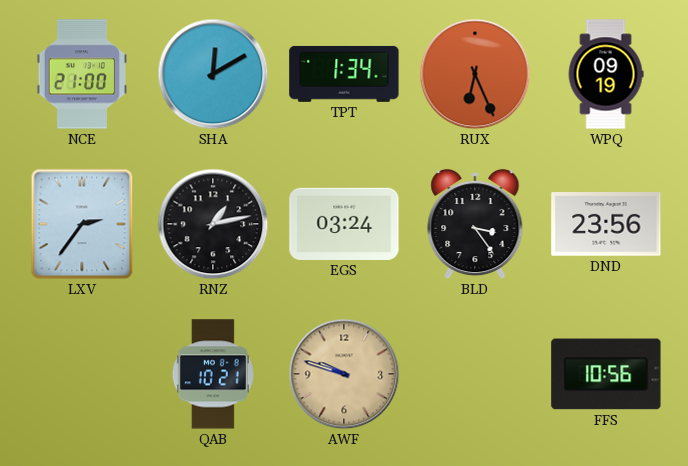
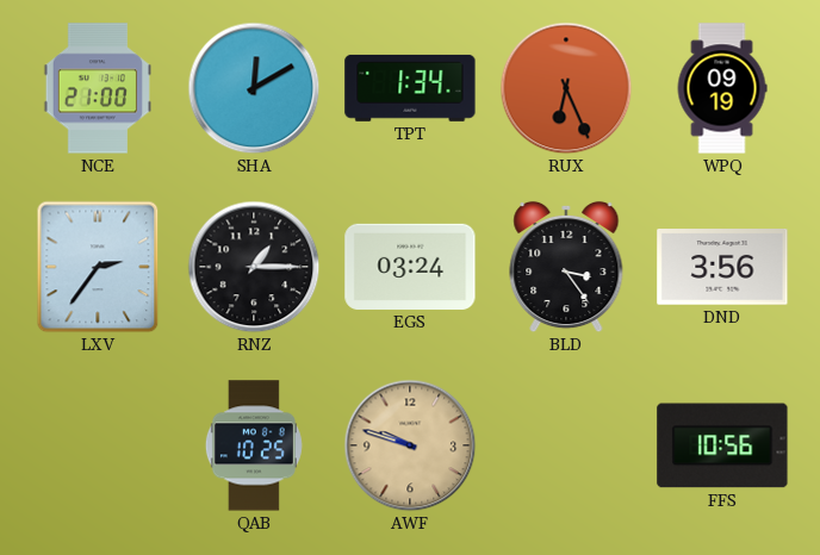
RNZ: 1:13 -> 1:15 (254, 267)
DND: 23:56 -> 3:56 (722, 267)
QAB: 10:21 -> 10:25 (254, 445)
